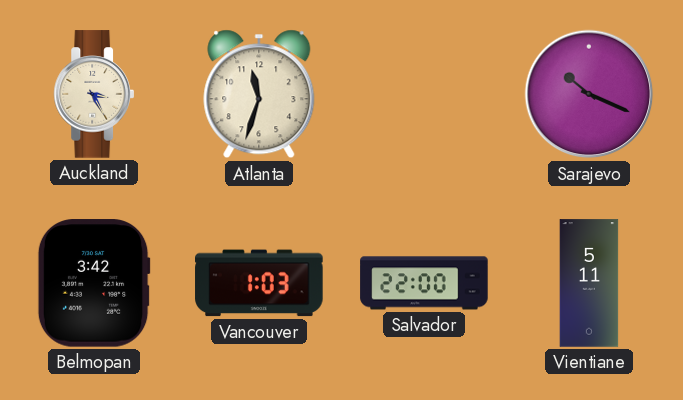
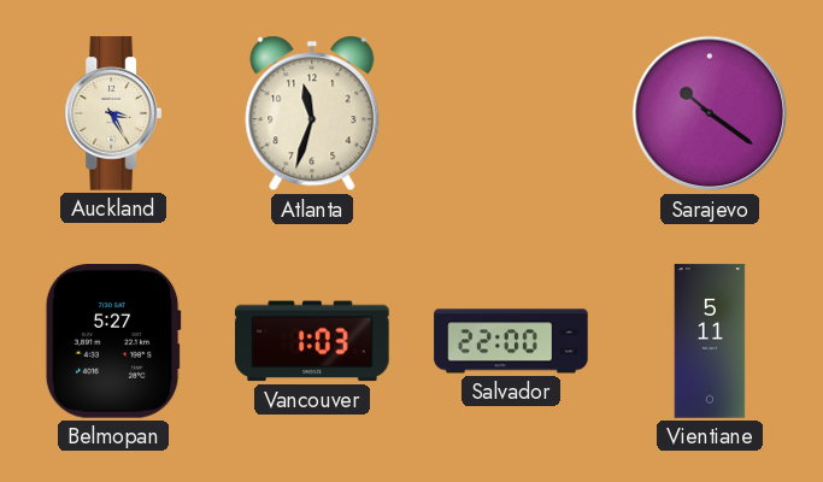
Sarajevo: 10:19 -> 10:21 (710, 113)
Belmopan: 3:42 -> 5:27 (113, 341)
